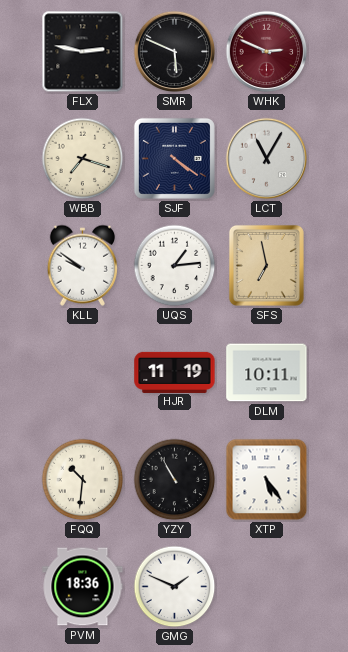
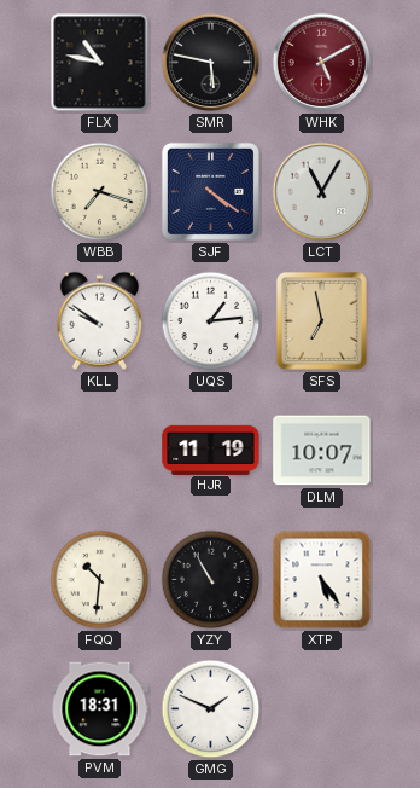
FLX: 2:47 -> 10:47 (100, 63)
SMR: 5:49 -> 5:47 (211, 63)
WHK: 2:49 -> 5:10 (322, 63)
DLM: 10:11 -> 10:07 (322, 451)
PVM: 18:36 -> 18:31 (100, 709)
